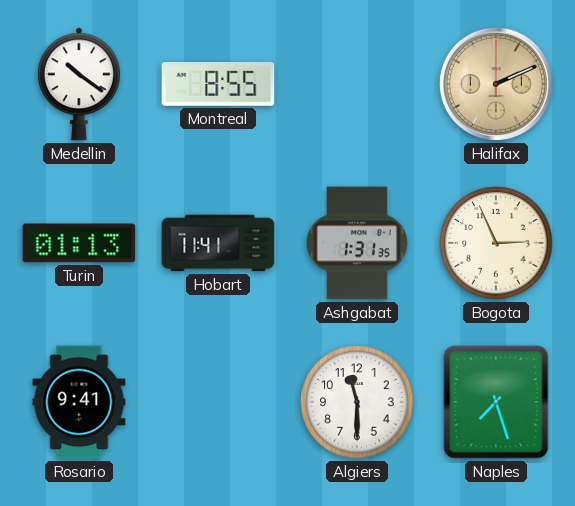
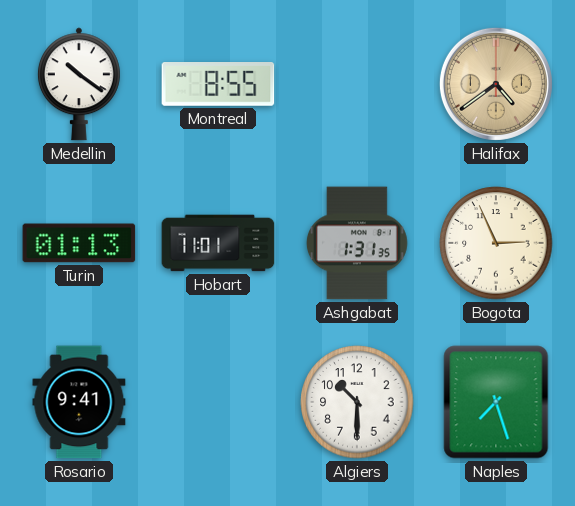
Halifax: 2:11 -> 4:39 (496, 84)
Hobart: 11:41 -> 11:01 (218, 243)
Algiers: 11:30 -> 10:30 (357, 402)
